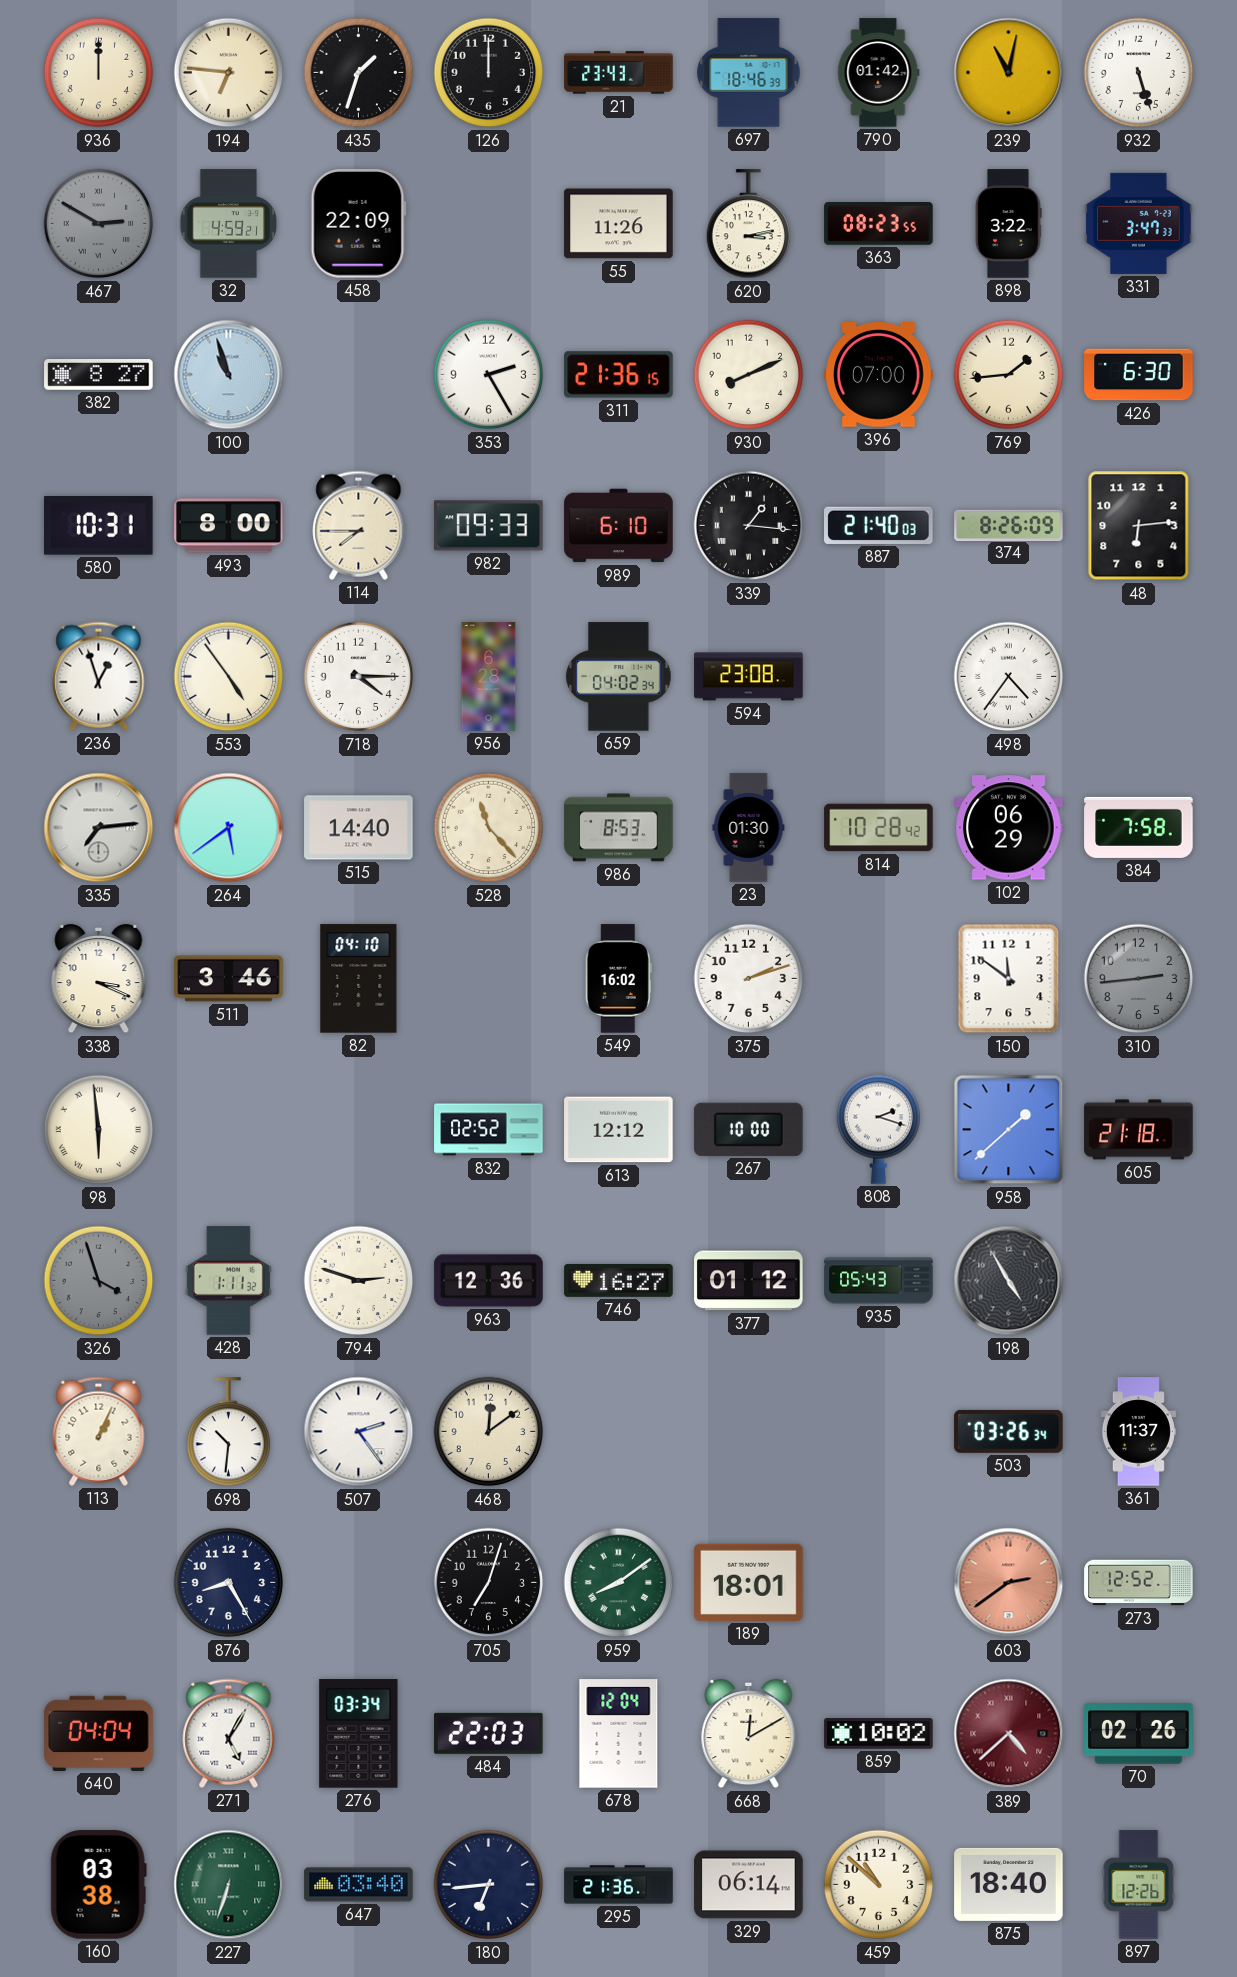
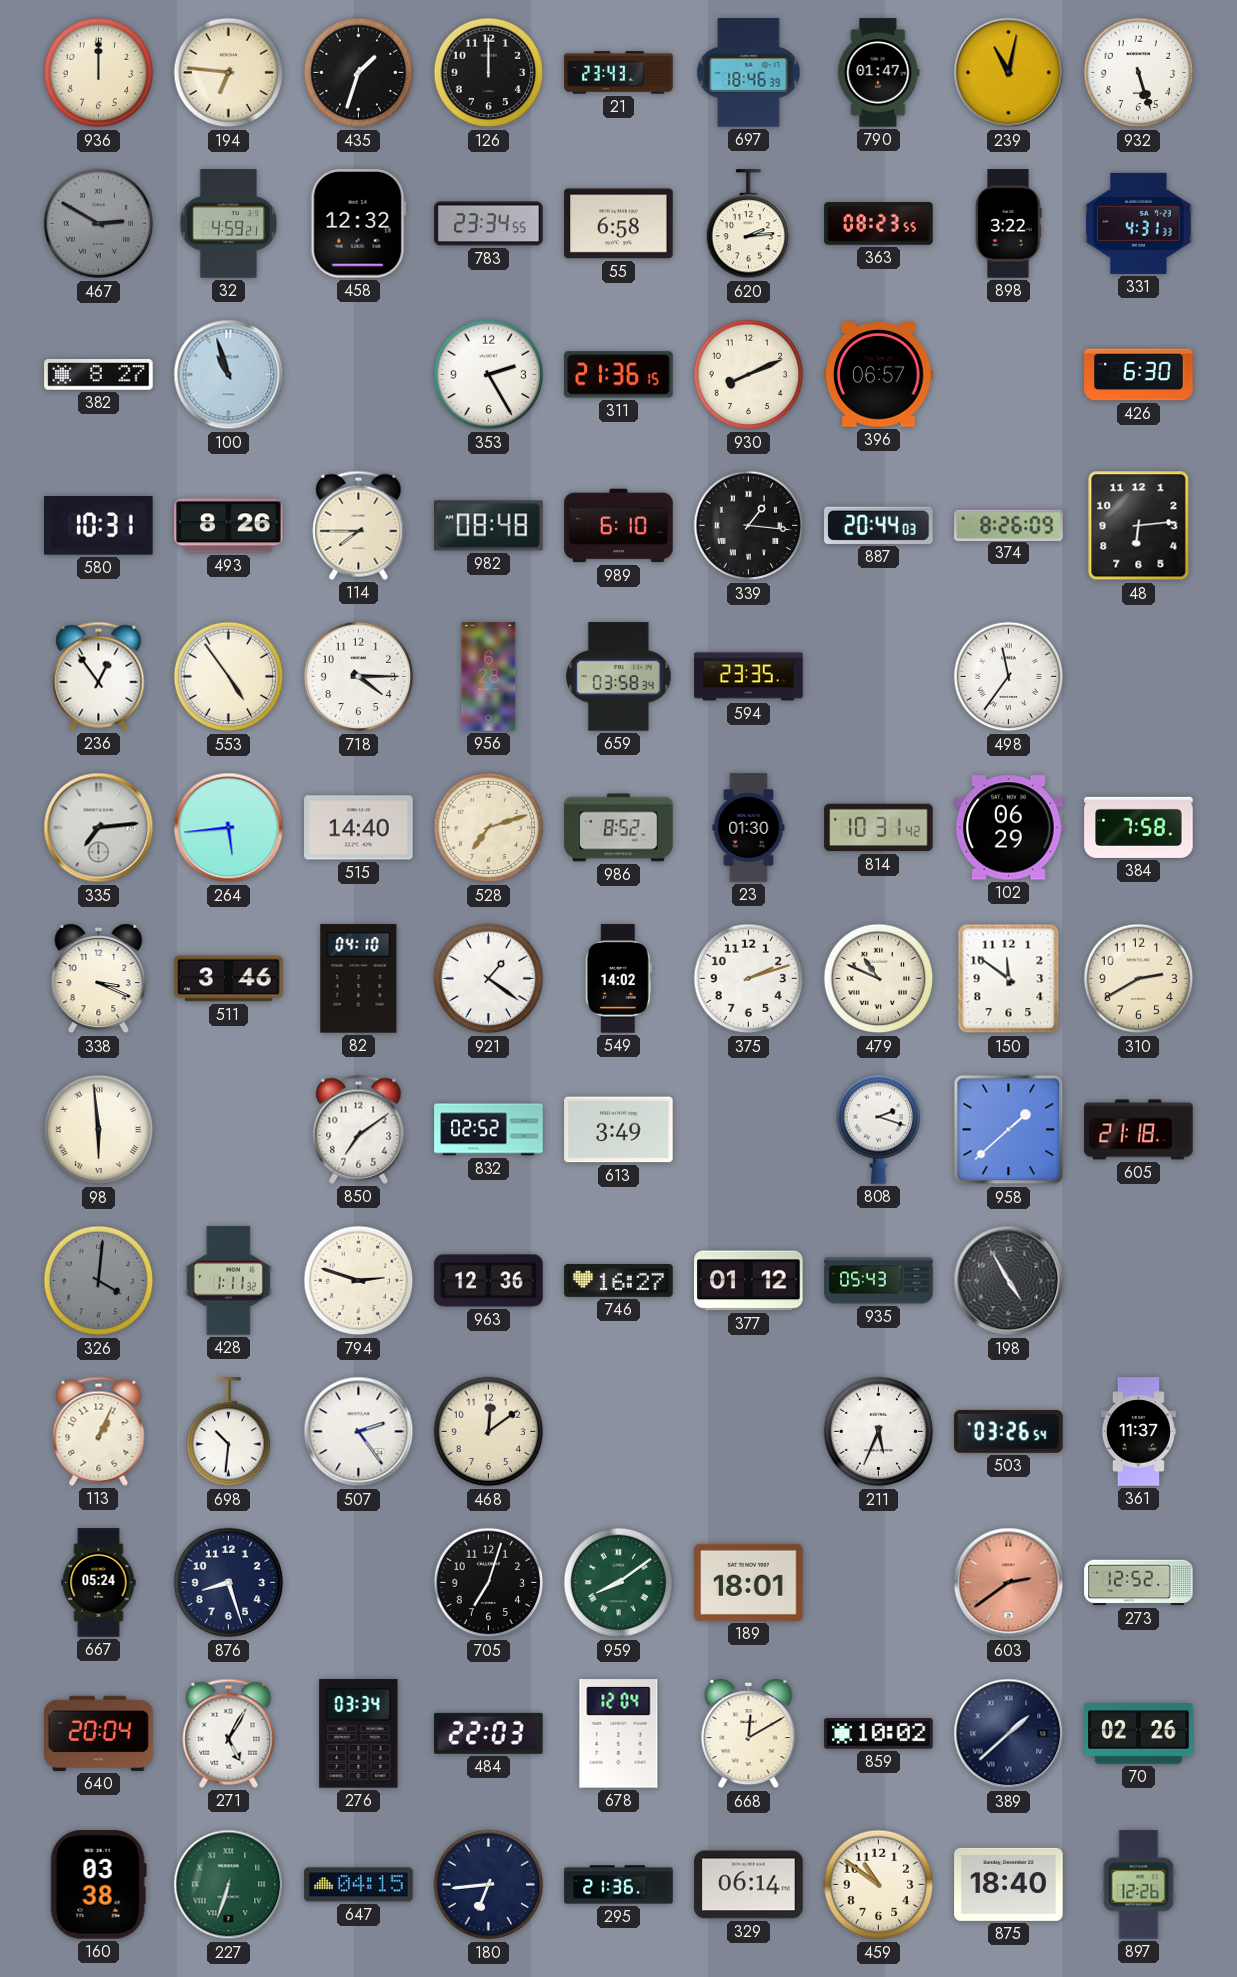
790: 01:42 -> 01:47 (879, 73)
458: 22:09 -> 12:32 (358, 224)
783: none -> 23:34 (489, 224)
55: 11:26 -> 6:58 (619, 224)
620: 3:13 -> 2:14 (749, 224)
331: 3:47 -> 4:31 (1139, 223)
396: 07:00 -> 06:57 (879, 375)
769: 1:44 -> none (1009, 375)
493: 8:00 -> 8:26 (229, 526)
982: 09:33 -> 08:48 (489, 526)
887: 21:40 -> 20:44 (879, 525)
236: 12:57 -> 12:54 (99, 676)
659: 04:02 -> 03:58 (619, 677)
594: 23:08 -> 23:35 (749, 677)
498: 4:36 -> 11:36 (1009, 677)
264: 5:39 -> 5:44 (229, 828)
528: 11:23 -> 7:12 (489, 828)
986: 8:53 -> 8:52 (619, 828)
814: 10:28 -> 10:31 (879, 828)
921: none -> 1:21 (489, 979)
549: 16:02 -> 14:02 (618, 979)
479: none -> 10:49 (879, 979)
310: 2:44 -> 2:40 (1139, 979)
310 dial: grey -> cream (1139, 979)
850: none -> 7:09 (359, 1129)
613: 12:12 -> 3:49 (619, 1130)
267: 10:00 -> none (749, 1129)
326: 3:57 -> 4:01 (99, 1281)
211: none -> 5:34 (879, 1432)
503: 03:26:34 -> 03:26:54 (1009, 1431)
667: none -> 05:24 (99, 1583)
876: 8:25 -> 8:27 (229, 1583)
640: 04:04 -> 20:04 (99, 1733)
389: 4:38 -> 1:38 (1009, 1734)
389 dial: burgundy -> navy (1009, 1734)
647: 03:40 -> 04:15 (359, 1885)
459: 10:52 -> 10:51 (879, 1885)
